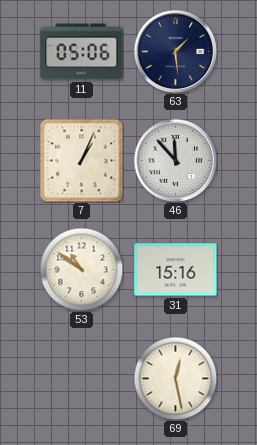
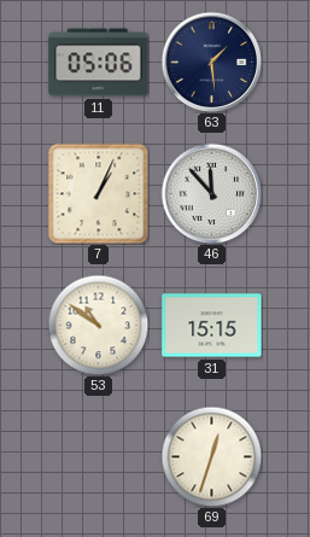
31: 15:16 -> 15:15 (212, 326)
69: 12:28 -> 12:33 (211, 456)
